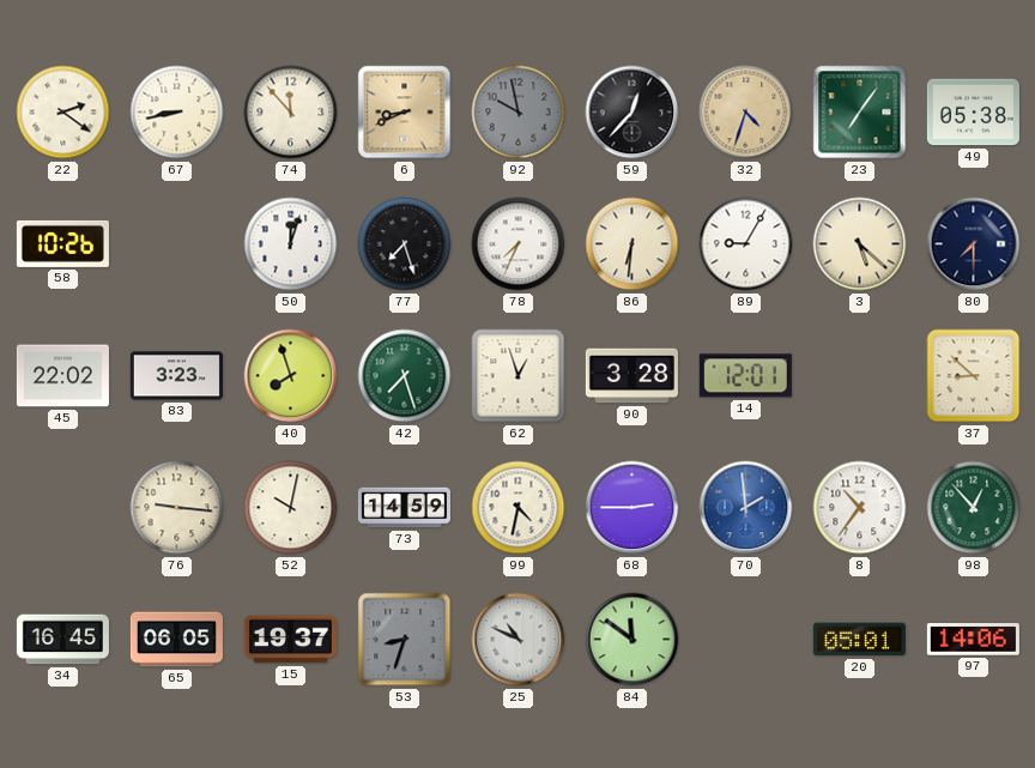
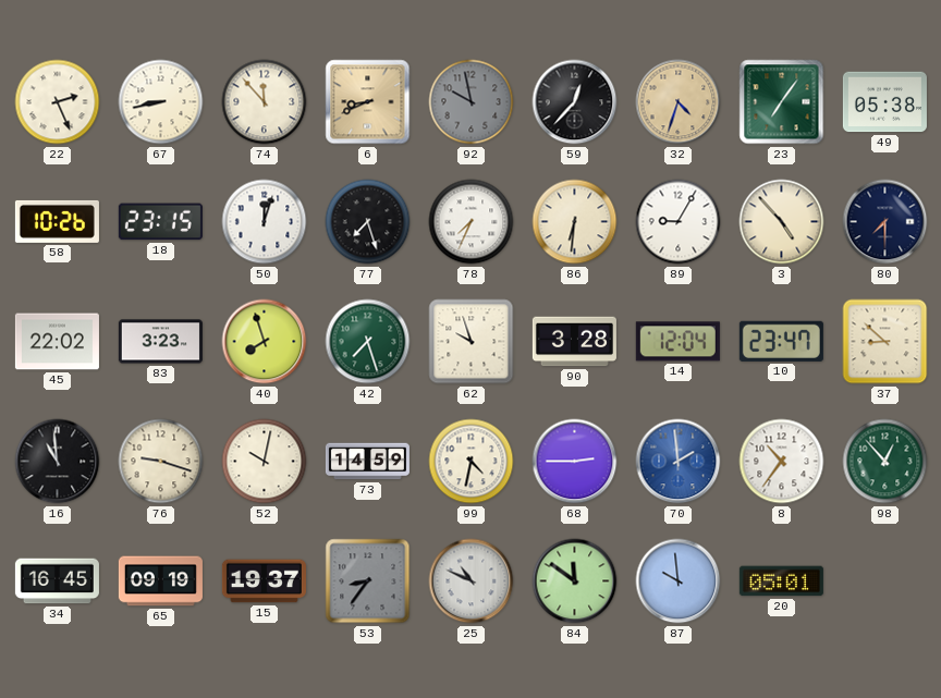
22: 2:21 -> 2:26 (58, 102)
18: none -> 23:15 (160, 222)
3: 5:22 -> 4:53 (782, 222)
62: 12:57 -> 9:57 (472, 342)
14: 12:01 -> 12:04 (677, 342)
10: none -> 23:47 (781, 341)
16: none -> 10:59 (58, 462)
76: 9:16 -> 9:18 (161, 462)
65: 06:05 -> 09:19 (160, 581)
53: 8:33 -> 8:36 (368, 581)
87: none -> 9:59 (679, 581)
97: 14:06 -> none (973, 640)
